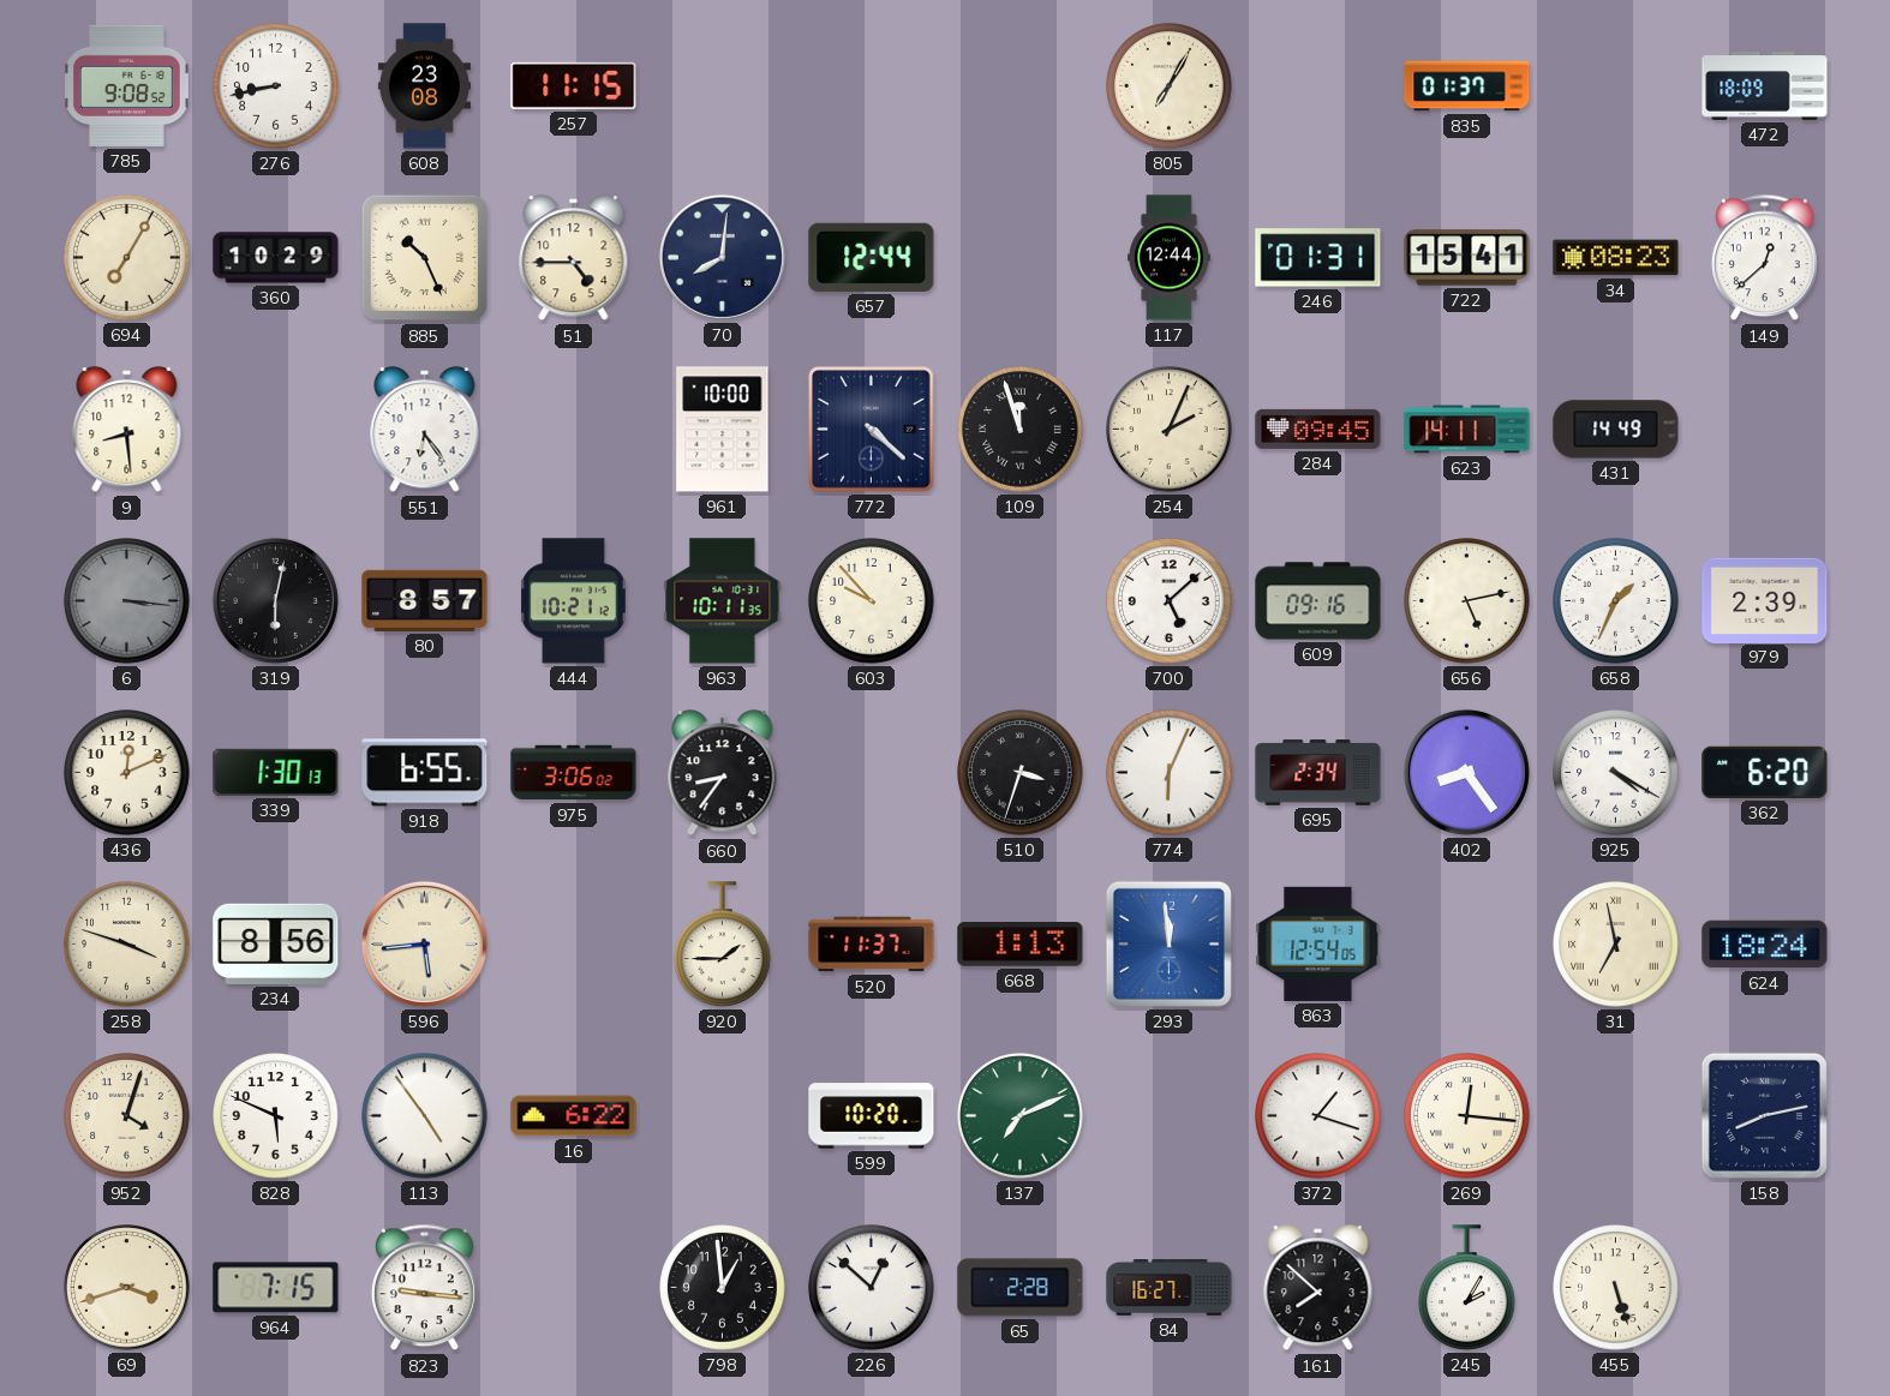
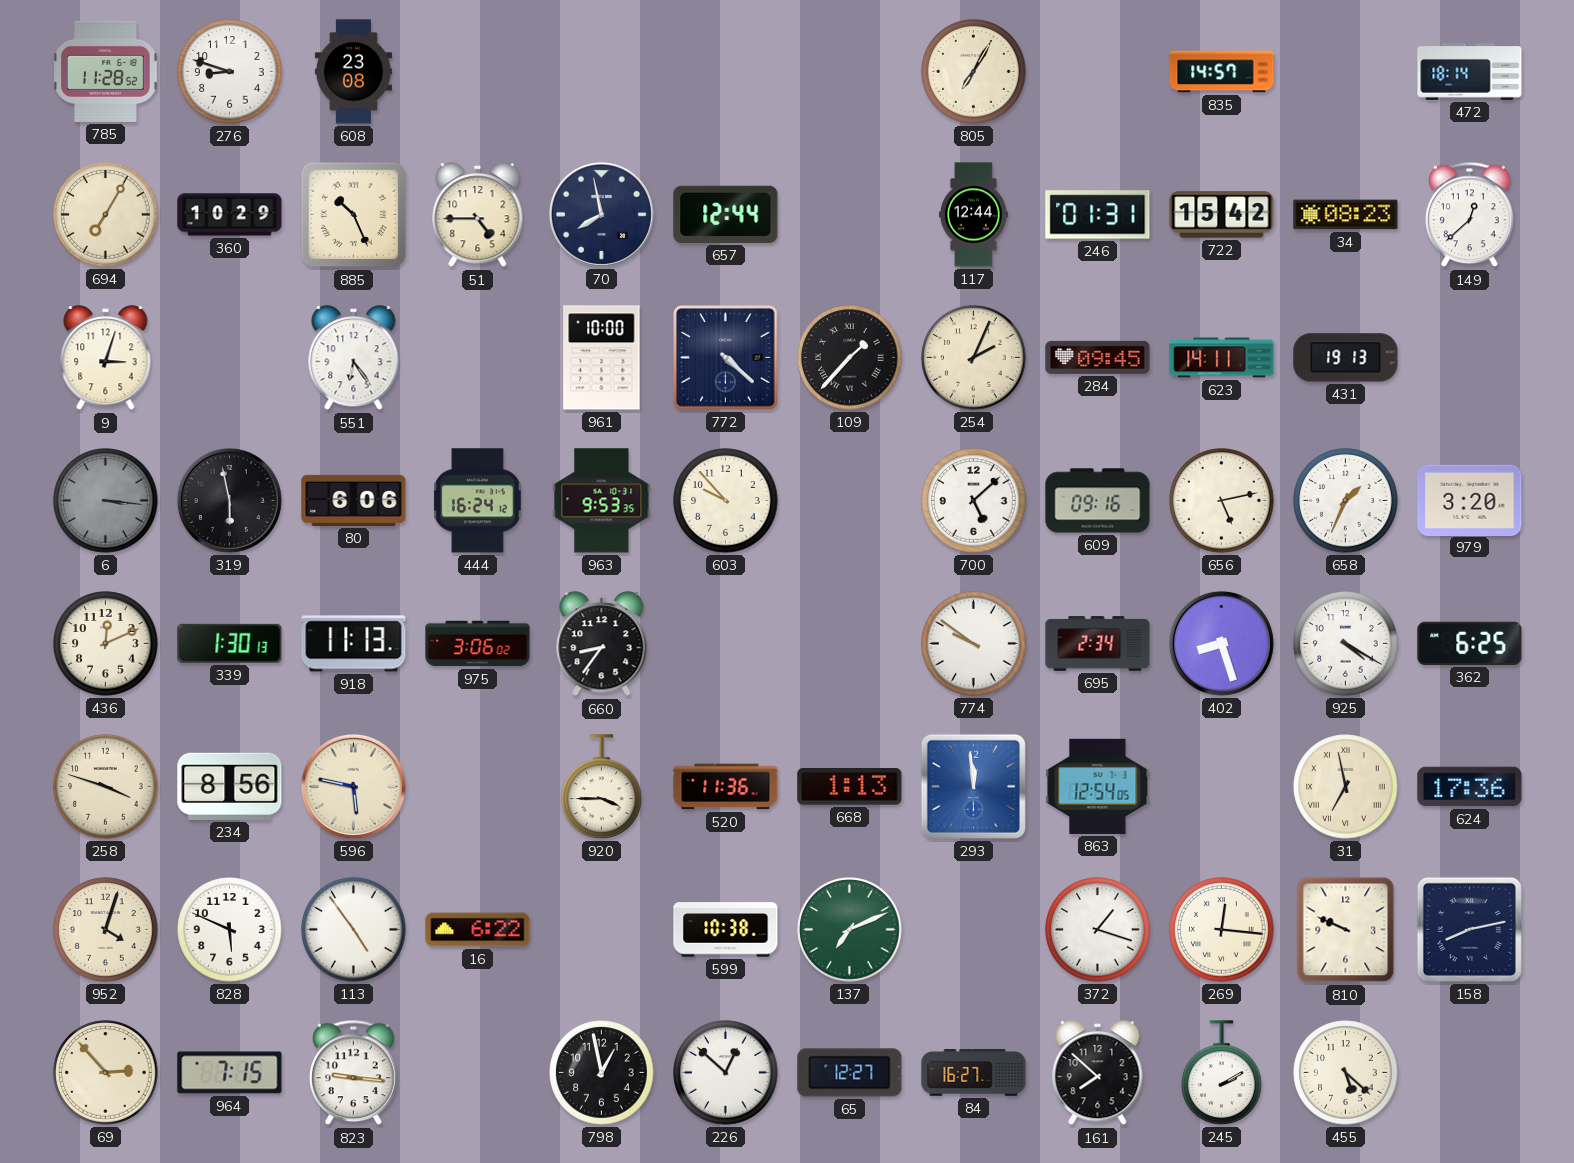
785: 9:08 -> 11:28 (106, 71)
276: 8:43 -> 8:48 (230, 72)
257: 11:15 -> none (574, 85)
835: 01:37 -> 14:57 (1222, 72)
472: 18:09 -> 18:14 (1470, 72)
70: 8:01 -> 7:58 (601, 214)
722: 15:41 -> 15:42 (1222, 215)
9: 8:29 -> 3:03 (106, 358)
109: 11:57 -> 1:37 (850, 358)
431: 14:49 -> 19:13 (1346, 358)
319: 6:02 -> 5:58 (229, 500)
80: 8:57 -> 6:06 (354, 500)
444: 10:21 -> 16:24 (477, 501)
963: 10:11 -> 9:53 (602, 501)
979: 2:39 -> 3:20 (1470, 500)
918: 6:55 -> 11:13 (354, 644)
510: 3:33 -> none (1021, 773)
774: 6:04 -> 9:51 (974, 644)
402: 8:24 -> 8:27 (1221, 643)
362: 6:20 -> 6:25 (1470, 643)
596: 5:44 -> 5:47 (353, 786)
920: 1:45 -> 3:45 (602, 787)
520: 11:37 -> 11:36 (726, 787)
624: 18:24 -> 17:36 (1470, 787)
599: 10:20 -> 10:38 (726, 930)
810: none -> 9:49 (1346, 930)
69: 3:42 -> 2:53 (106, 1073)
798: 12:59 -> 12:58 (602, 1073)
65: 2:28 -> 12:27 (850, 1073)
245: 2:05 -> 2:10 (1222, 1073)
455: 5:27 -> 5:22 (1346, 1073)
